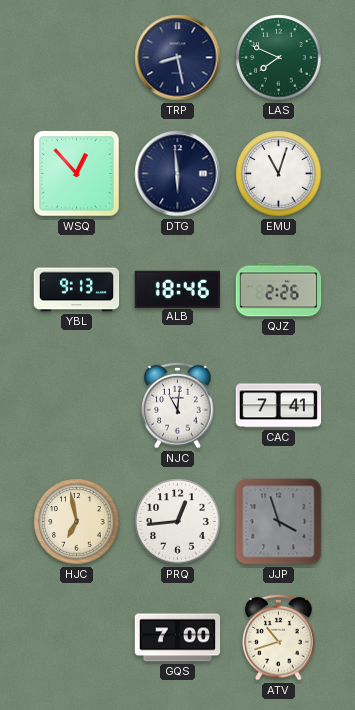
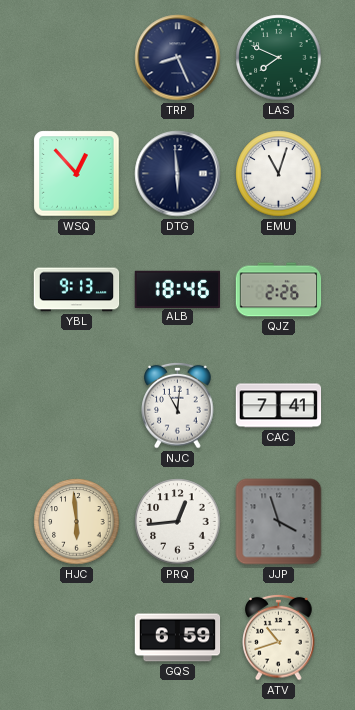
TRP: 8:28 -> 8:26 (178, 58)
HJC: 6:58 -> 5:59 (77, 522)
GQS: 7:00 -> 6:59 (178, 638)
